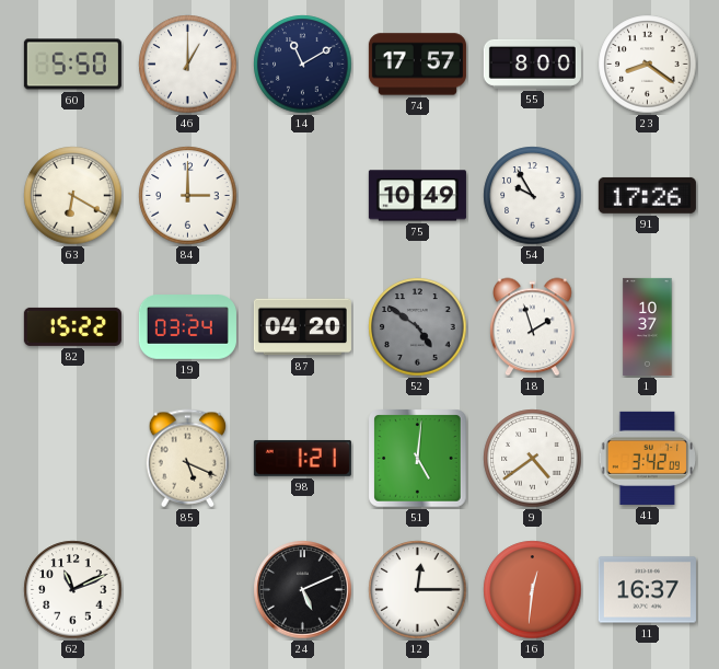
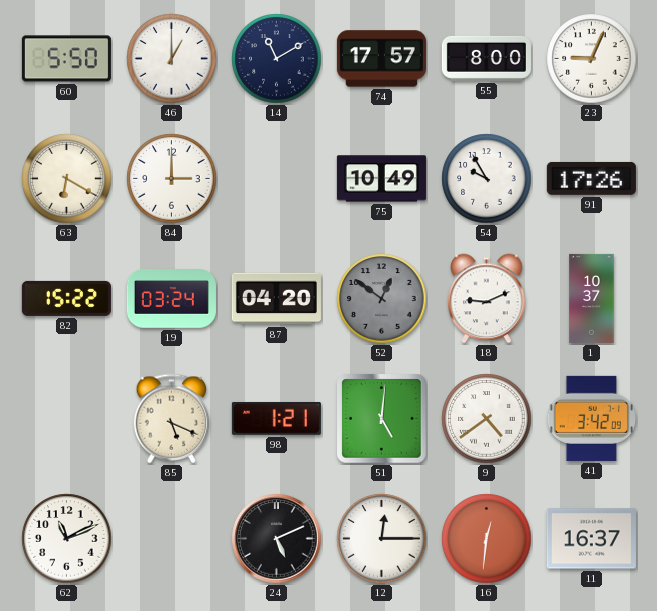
23: 8:21 -> 9:04 (592, 59)
52: 4:51 -> 12:51 (382, 299)
18: 1:57 -> 9:11 (487, 299)
